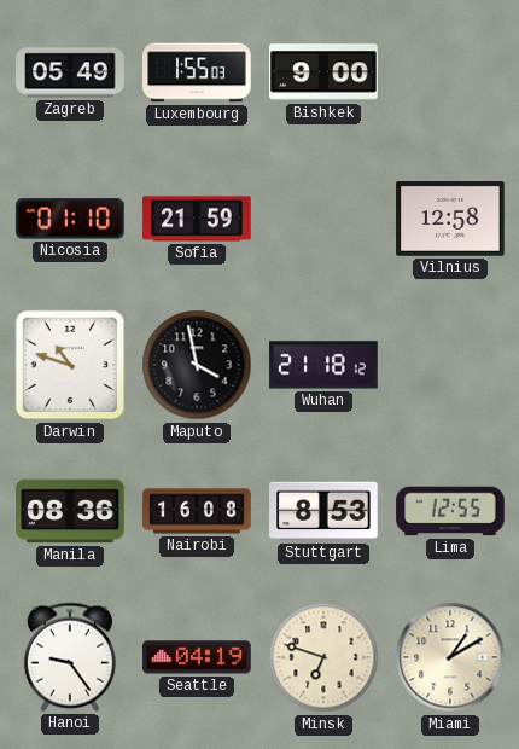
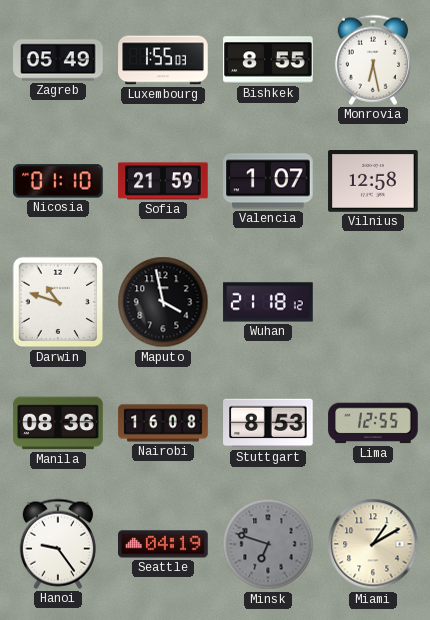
Bishkek: 9:00 -> 8:55 (268, 60)
Monrovia: none -> 6:28 (373, 60)
Valencia: none -> 1:07 (268, 181)
Minsk dial: cream -> grey (268, 544)
